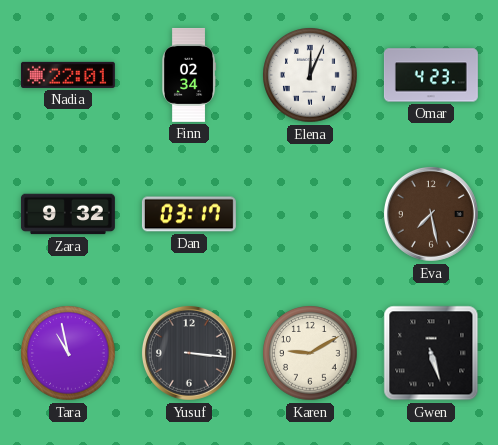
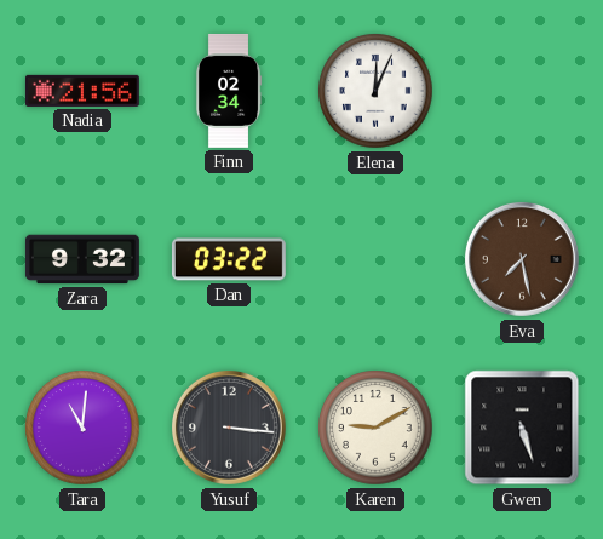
Nadia: 22:01 -> 21:56 (82, 91)
Omar: 4:23 -> none (431, 75)
Dan: 03:17 -> 03:22 (229, 259)
Tara: 10:58 -> 11:01 (82, 428)
